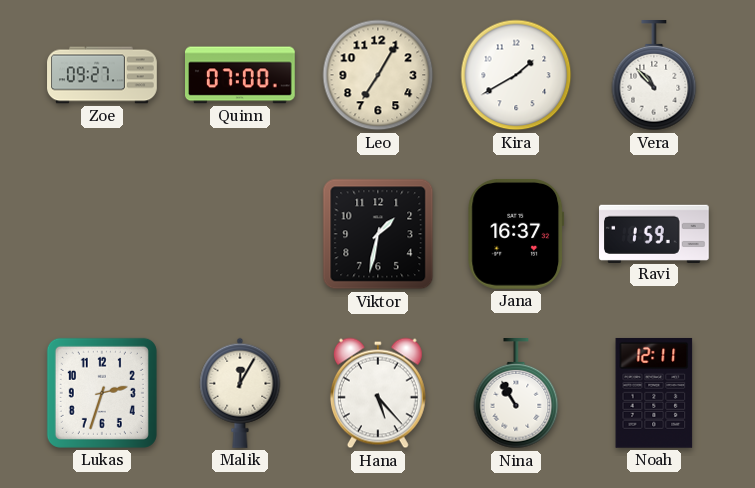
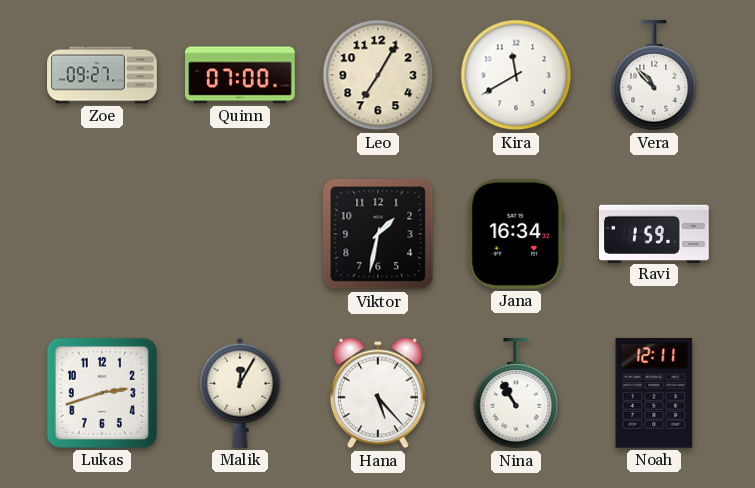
Kira: 1:40 -> 11:40 (516, 75)
Jana: 16:37 -> 16:34 (516, 234)
Lukas: 2:33 -> 2:42 (102, 393)
